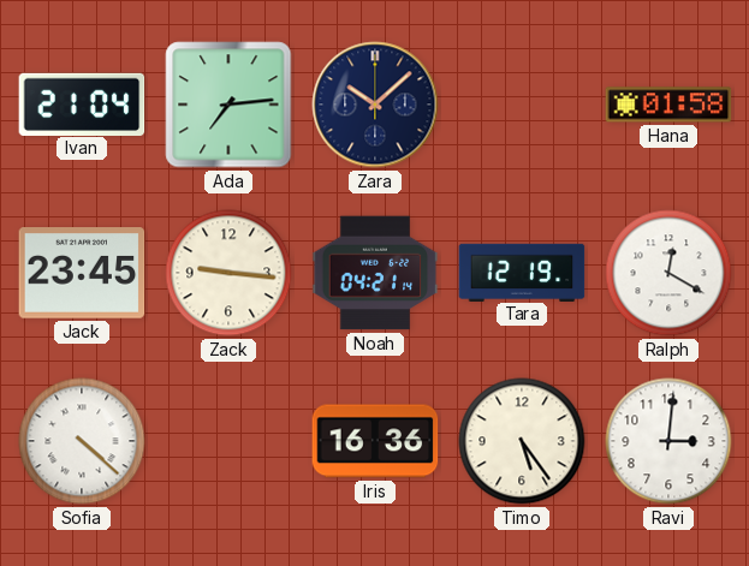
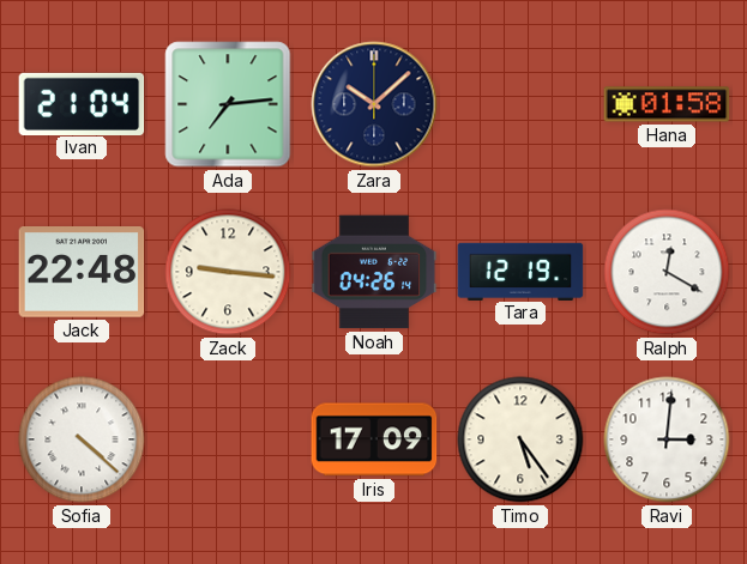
Jack: 23:45 -> 22:48 (82, 272)
Noah: 04:21 -> 04:26 (374, 272)
Iris: 16:36 -> 17:09 (374, 439)
